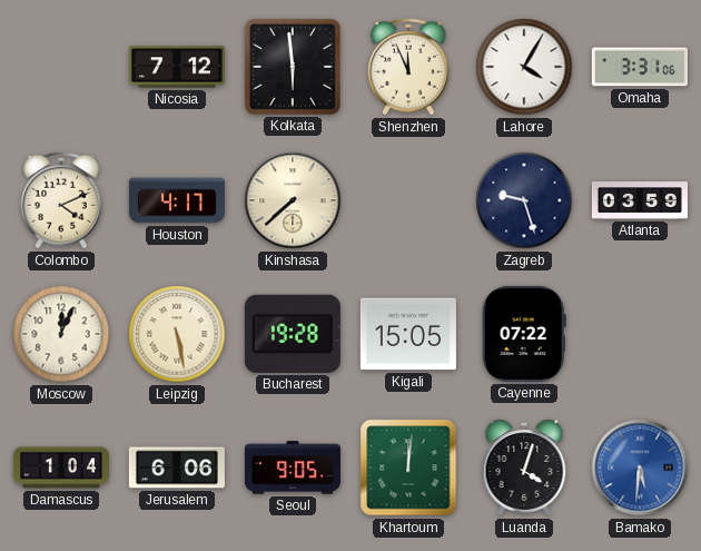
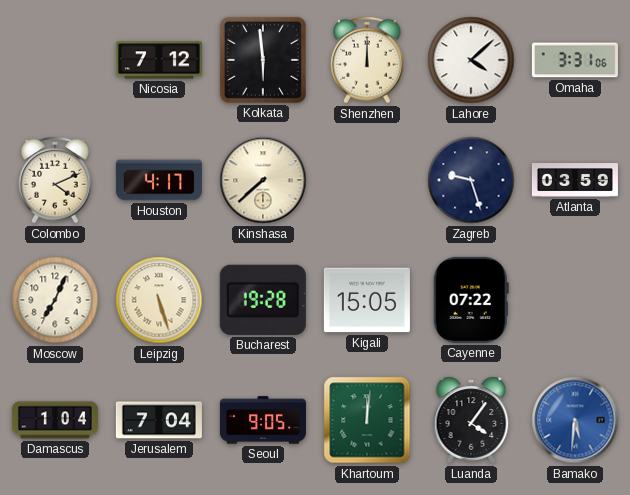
Shenzhen: 11:56 -> 12:00 (367, 60)
Lahore: 4:05 -> 4:08 (471, 60)
Moscow: 12:04 -> 7:04 (55, 300)
Leipzig: 5:28 -> 5:27 (159, 300)
Jerusalem: 6:06 -> 7:04 (159, 420)
Luanda: 4:03 -> 4:06 (471, 420)
